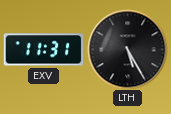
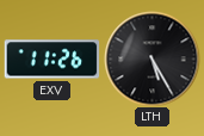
EXV: 11:31 -> 11:26 (51, 60)
